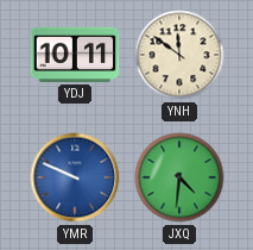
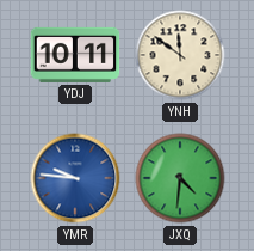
YMR: 9:49 -> 9:46 (75, 178)
